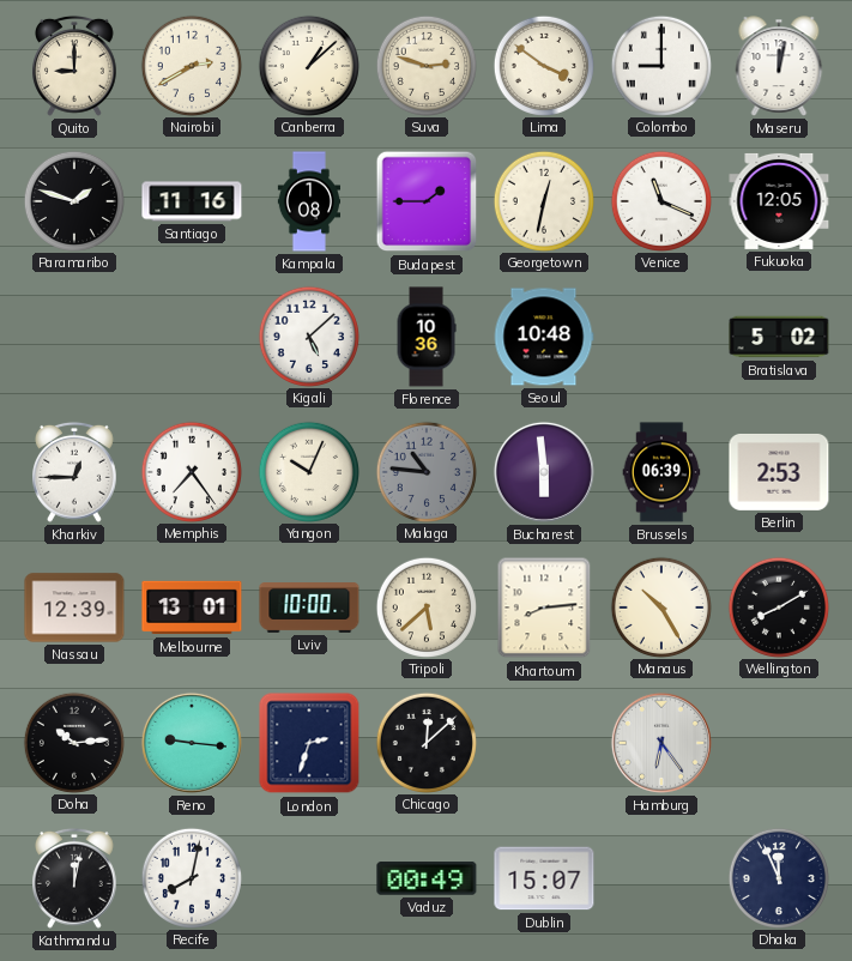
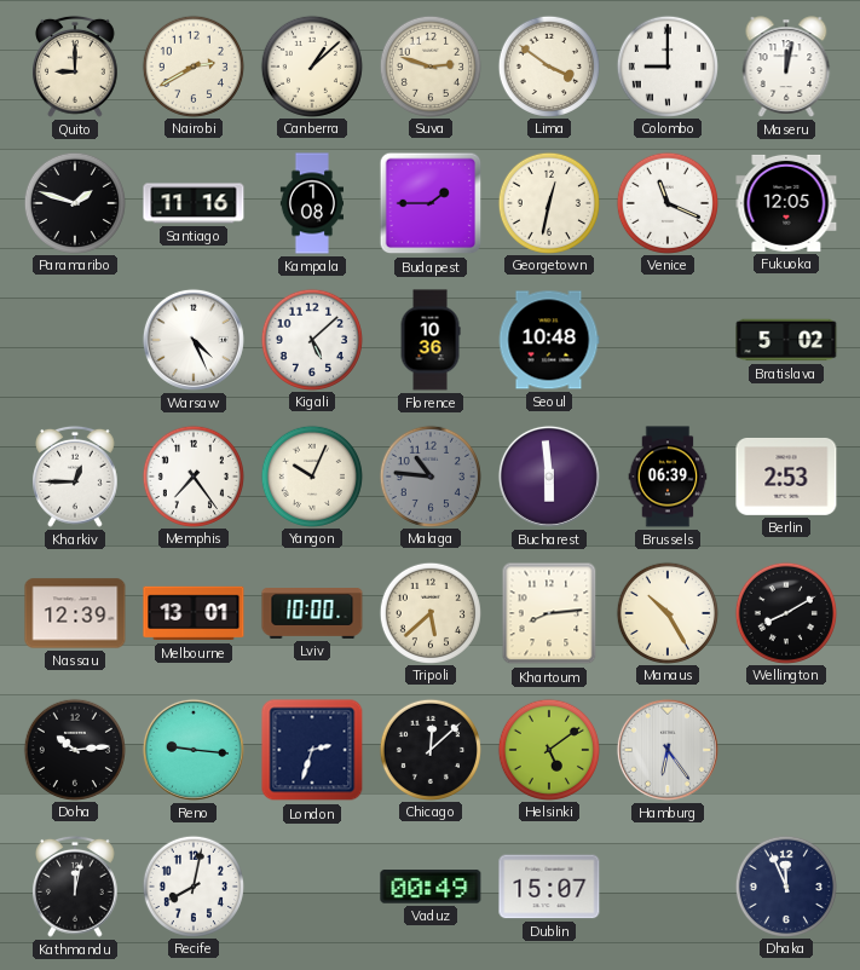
Warsaw: none -> 4:26 (194, 340)
Helsinki: none -> 5:09 (548, 749)
